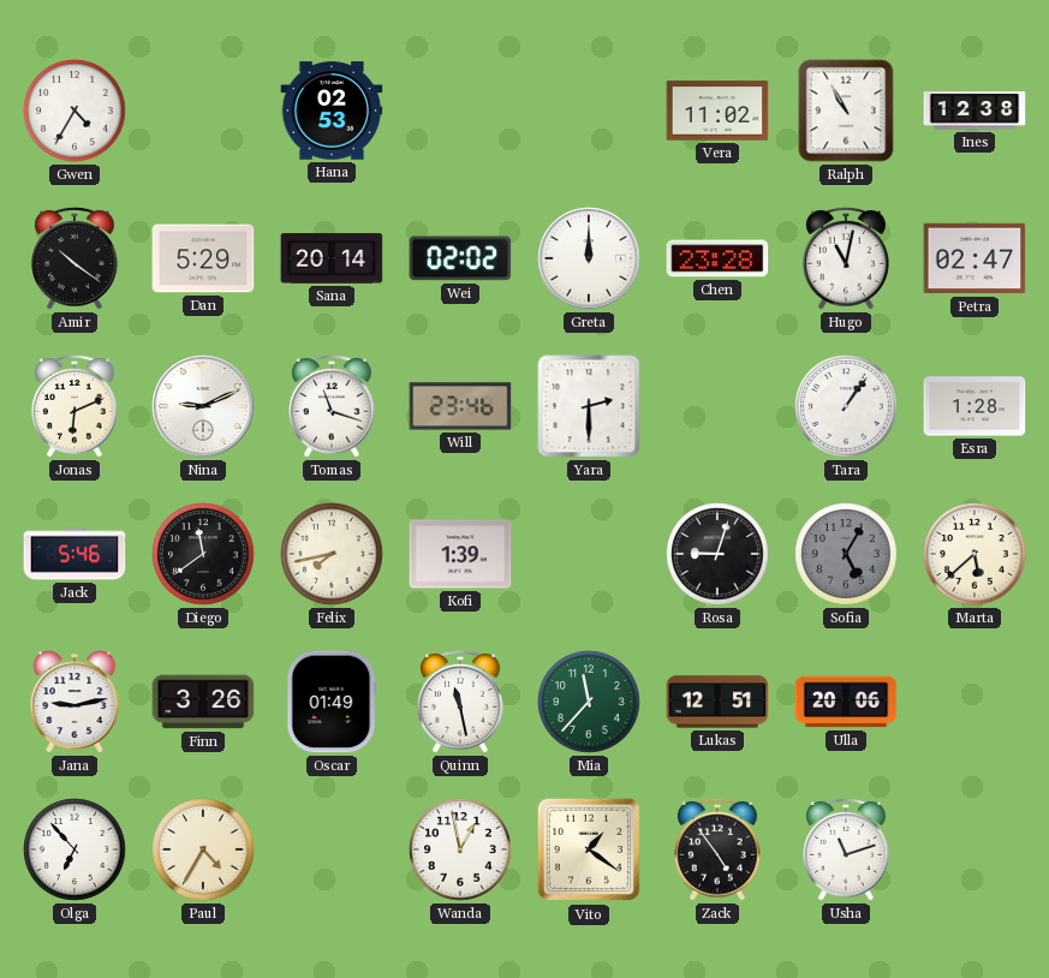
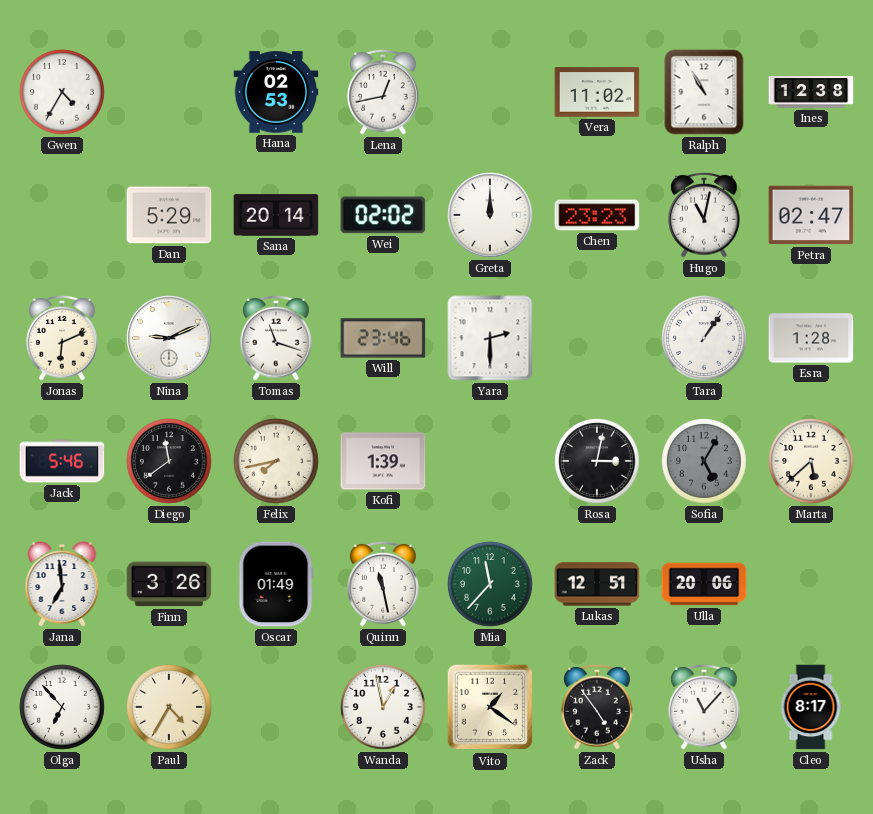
Lena: none -> 12:43 (383, 92)
Amir: 10:21 -> none (74, 258)
Chen: 23:28 -> 23:23 (597, 215)
Rosa: 9:03 -> 3:02 (597, 461)
Jana: 9:13 -> 6:59 (62, 584)
Usha: 11:12 -> 11:07 (704, 707)
Cleo: none -> 8:17 (811, 707)
